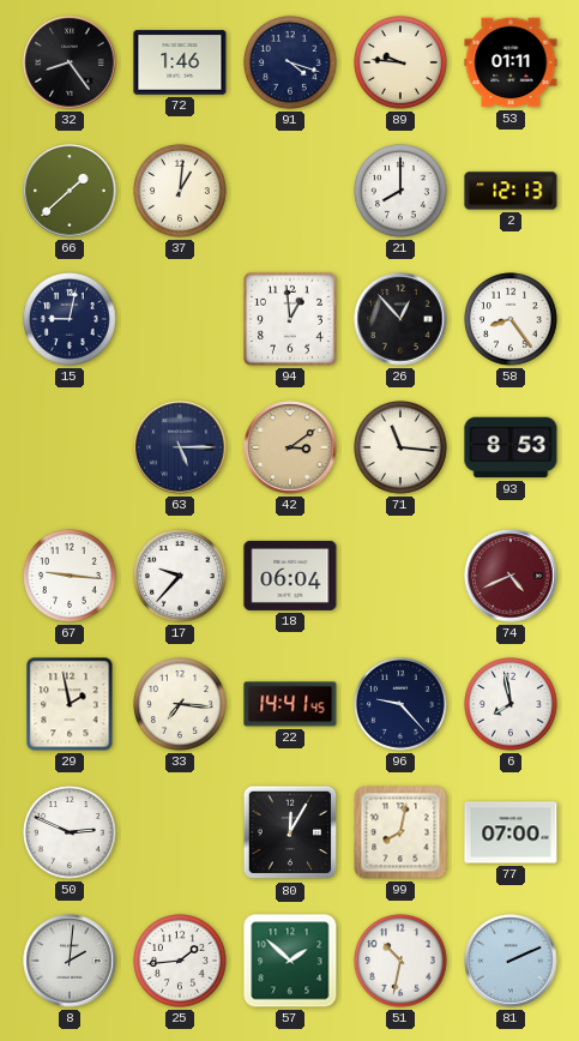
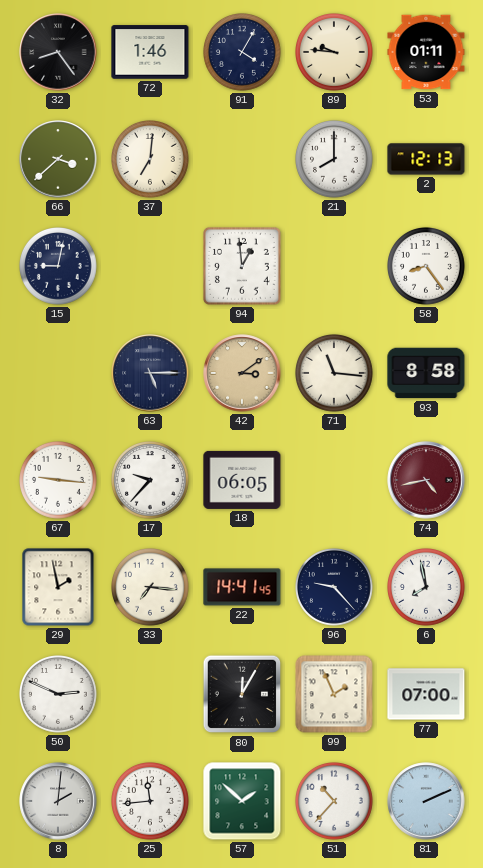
91: 4:18 -> 4:05 (243, 53)
66: 1:38 -> 3:38 (58, 159)
37: 1:01 -> 7:01 (151, 160)
26: 12:53 -> none (400, 319)
93: 8:53 -> 8:58 (426, 373)
18: 06:04 -> 06:05 (242, 480)
74: 4:41 -> 4:43 (426, 480)
99: 8:02 -> 1:56 (334, 694)
25: 1:44 -> 11:44 (151, 802)
51: 10:32 -> 10:37 (335, 802)
